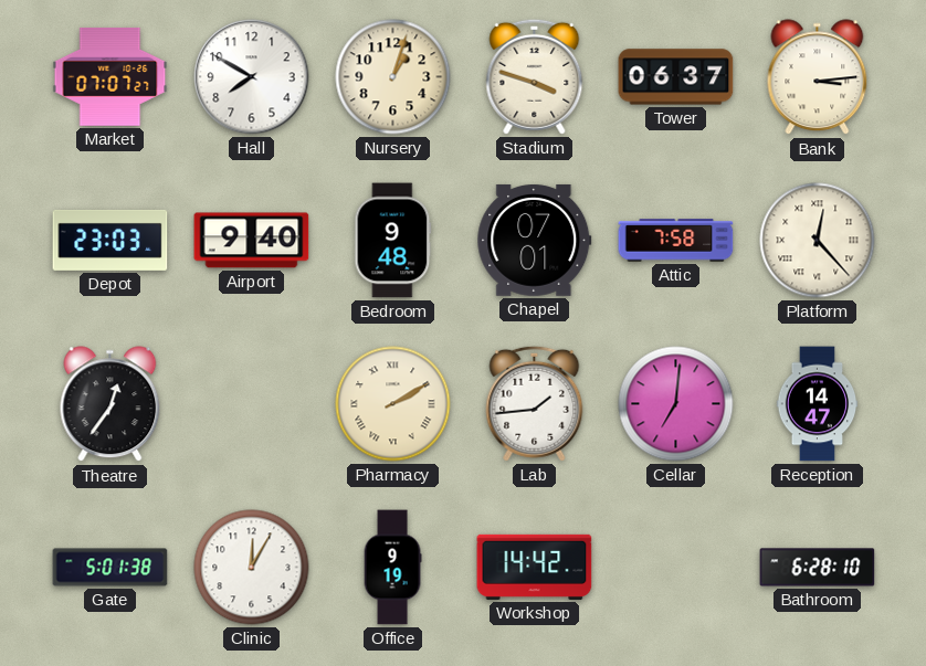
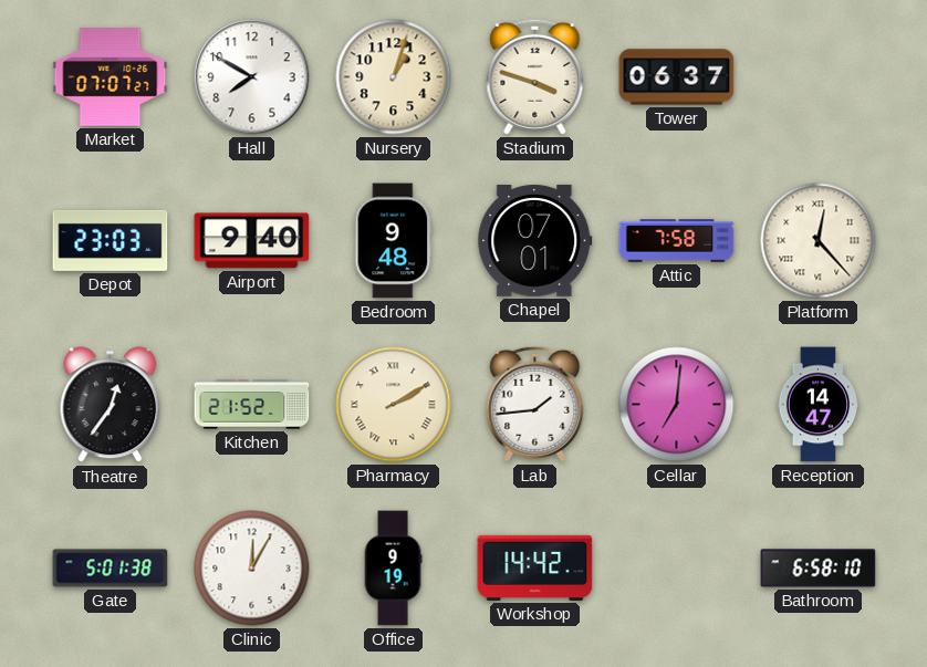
Bank: 3:14 -> none (818, 77)
Kitchen: none -> 21:52 (252, 405)
Bathroom: 6:28 -> 6:58 (819, 569)
